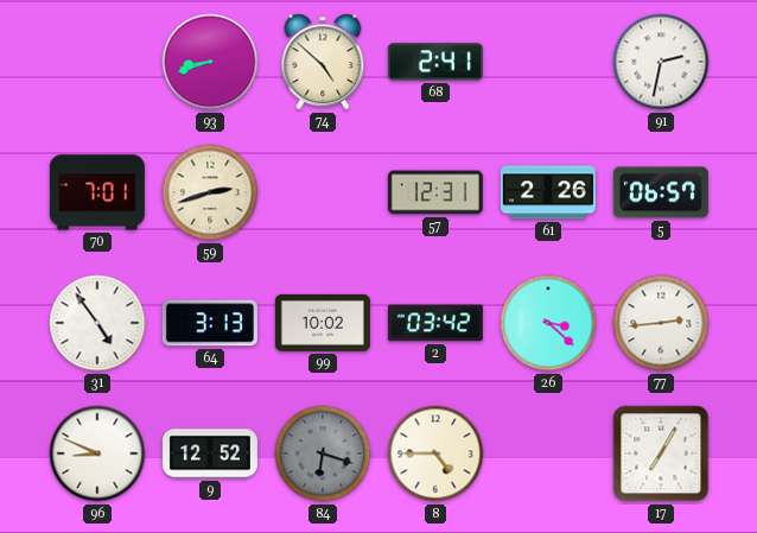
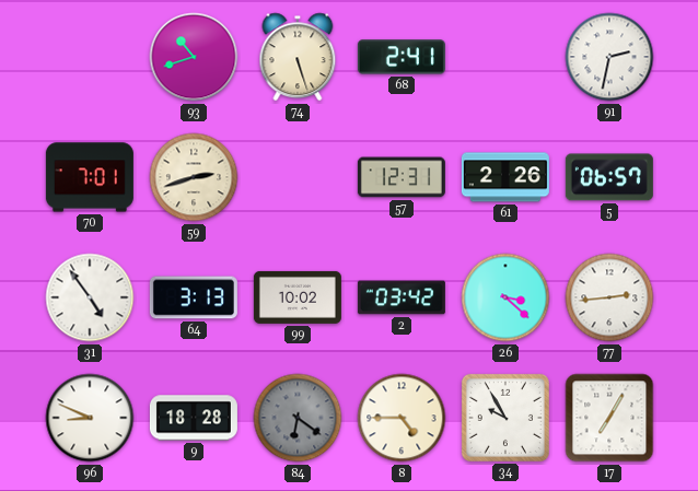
93: 8:42 -> 10:42 (194, 57)
74: 4:52 -> 5:27 (298, 57)
9: 12:52 -> 18:28 (194, 418)
84: 6:18 -> 6:21 (298, 418)
34: none -> 9:55 (505, 418)
